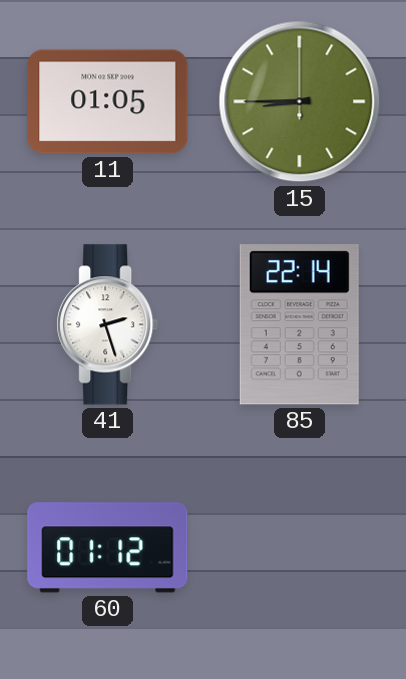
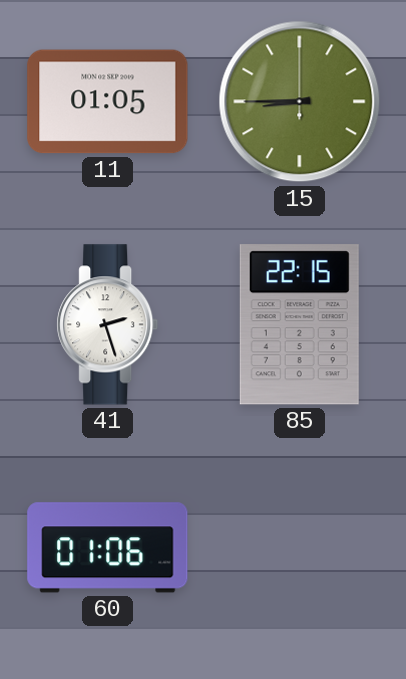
85: 22:14 -> 22:15 (299, 325)
60: 01:12 -> 01:06 (108, 548)
